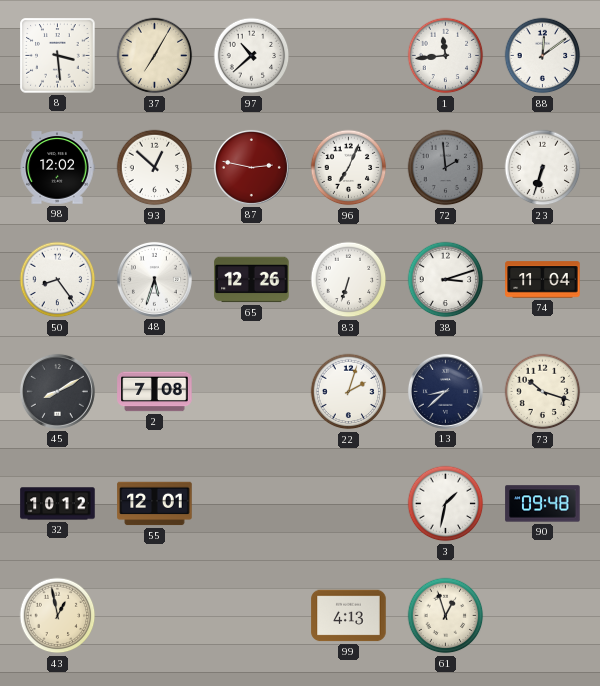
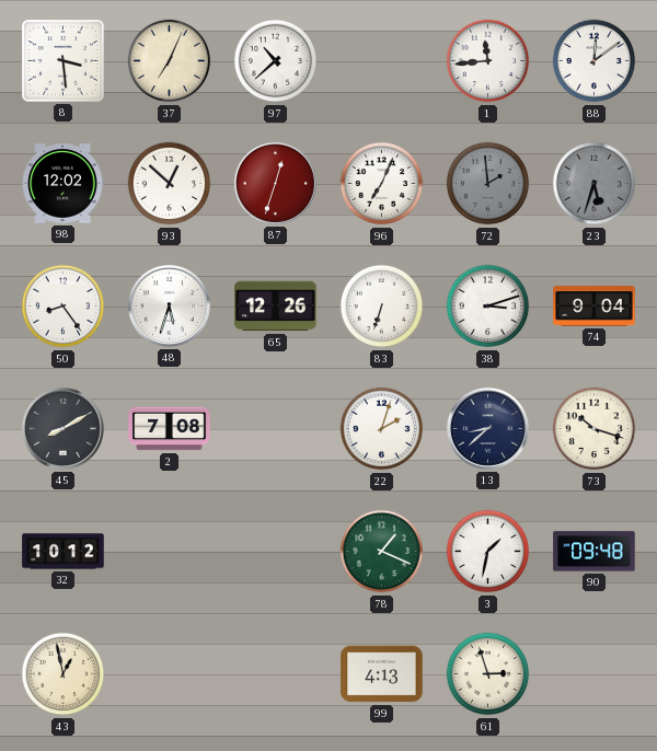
37: 7:05 -> 7:04 (170, 61)
87: 2:47 -> 12:33 (275, 183)
23: 6:33 -> 5:33 (595, 184)
23 dial: white -> grey (595, 184)
74: 11:04 -> 9:04 (595, 307)
55: 12:01 -> none (155, 504)
78: none -> 1:19 (382, 552)
61: 12:57 -> 2:57 (488, 674)
